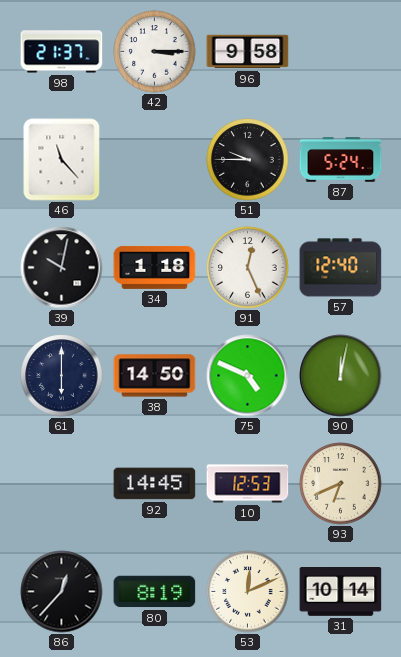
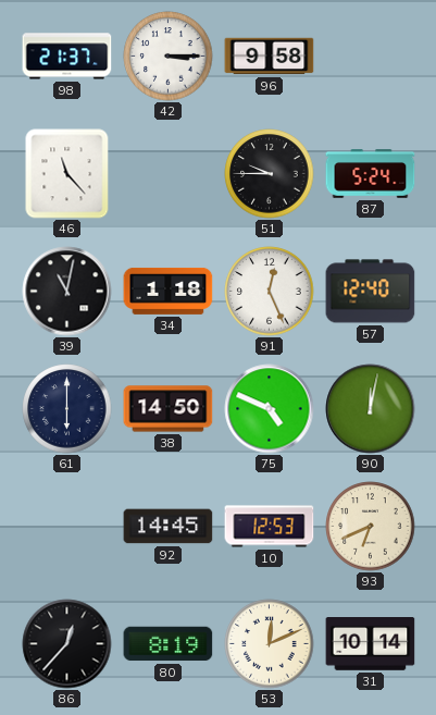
39: 10:02 -> 11:02 (67, 292)
